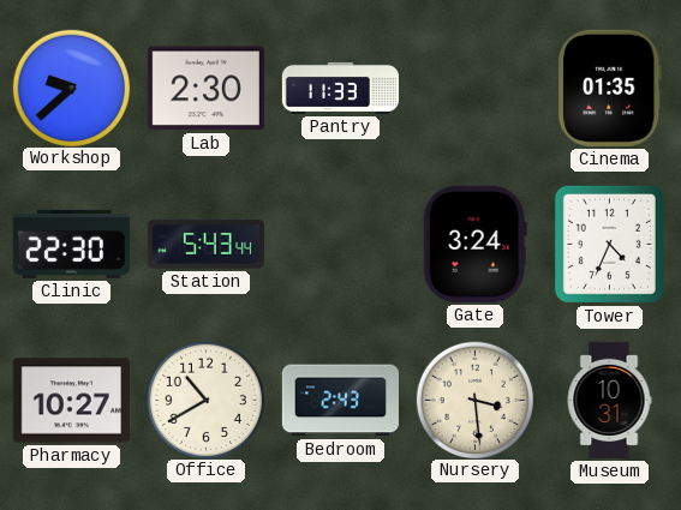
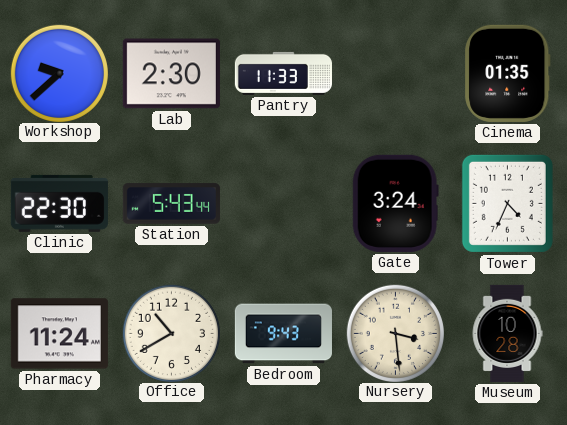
Pharmacy: 10:27 -> 11:24 (59, 334)
Bedroom: 2:43 -> 9:43 (283, 334)
Museum: 10:31 -> 10:28 (507, 333)
